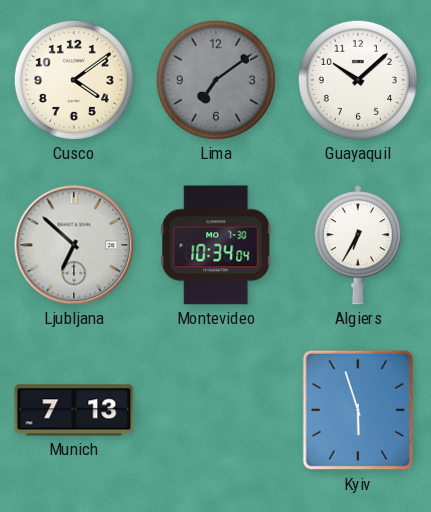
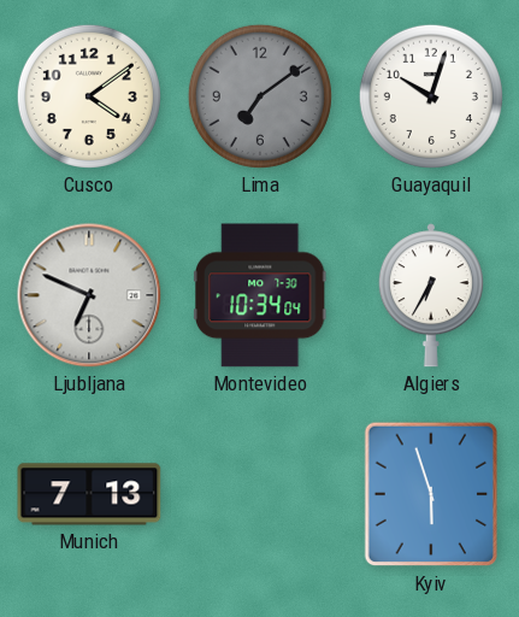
Guayaquil: 10:08 -> 10:03 (431, 96)
Ljubljana: 6:52 -> 6:49 (89, 295)
